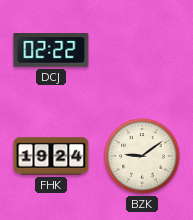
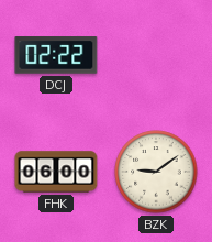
FHK: 19:24 -> 06:00 (56, 172)
